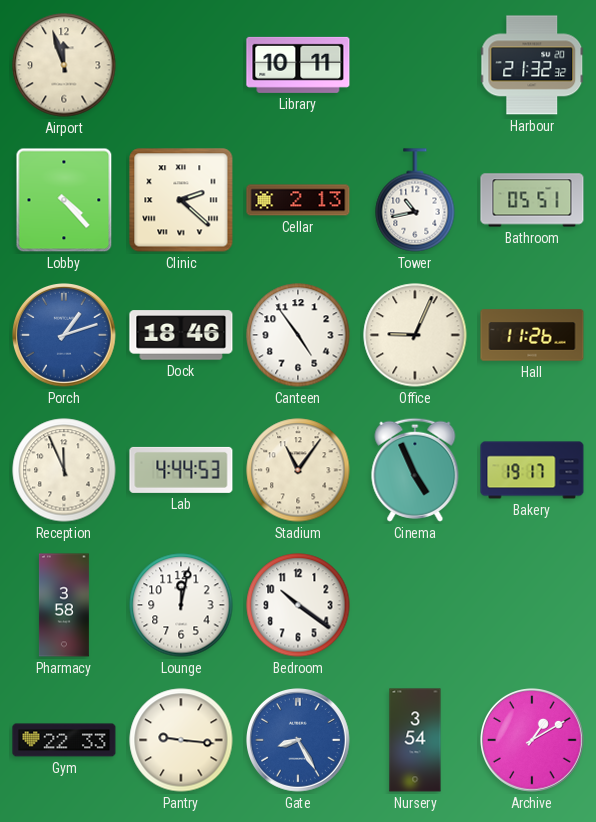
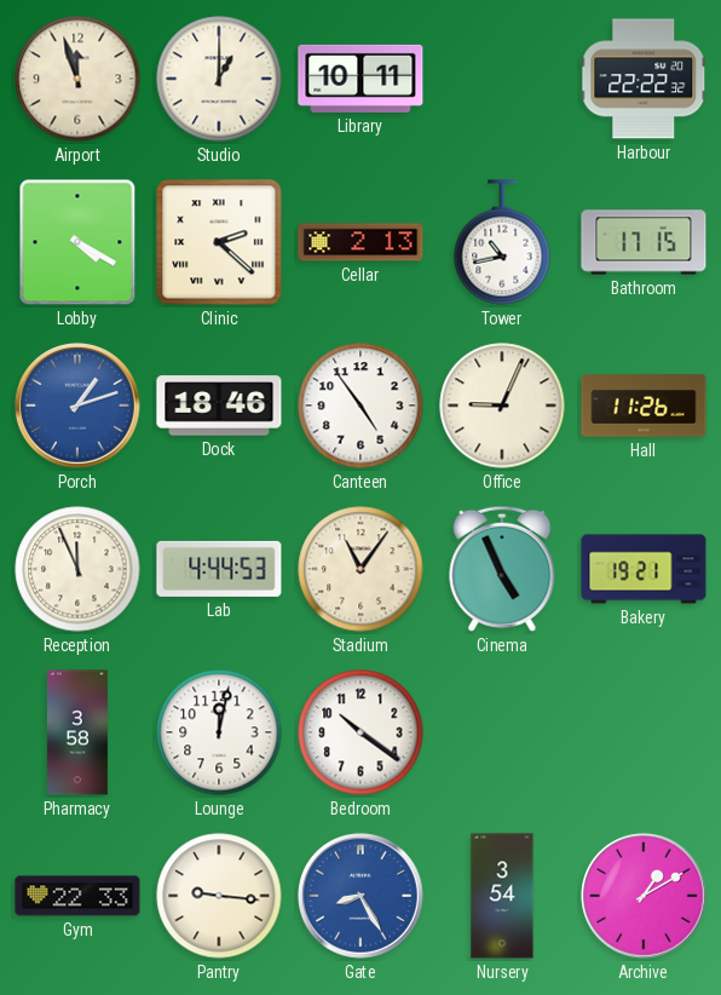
Studio: none -> 1:00 (219, 79)
Harbour: 21:32 -> 22:22 (644, 79)
Lobby: 4:23 -> 4:20 (77, 242)
Bathroom: 05:51 -> 17:15 (644, 242)
Bakery: 19:17 -> 19:21 (644, 569)
